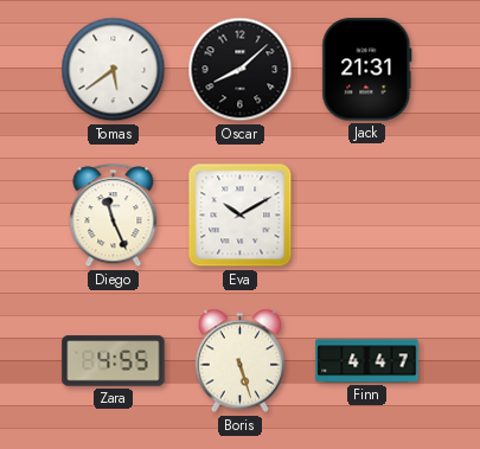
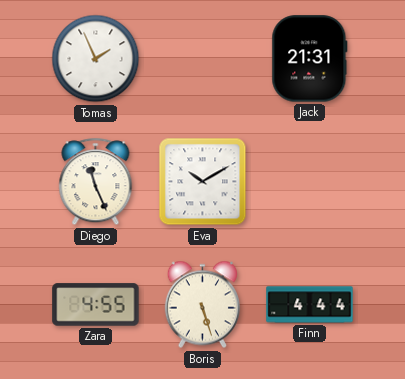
Tomas: 5:39 -> 1:56 (96, 59)
Oscar: 8:08 -> none (241, 70)
Finn: 4:47 -> 4:44 (310, 305)
